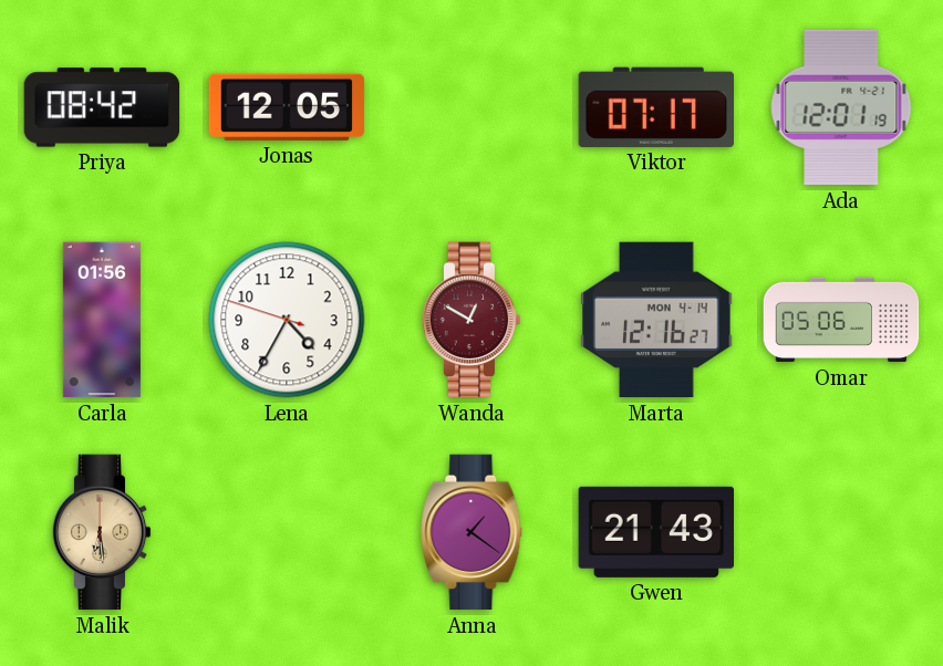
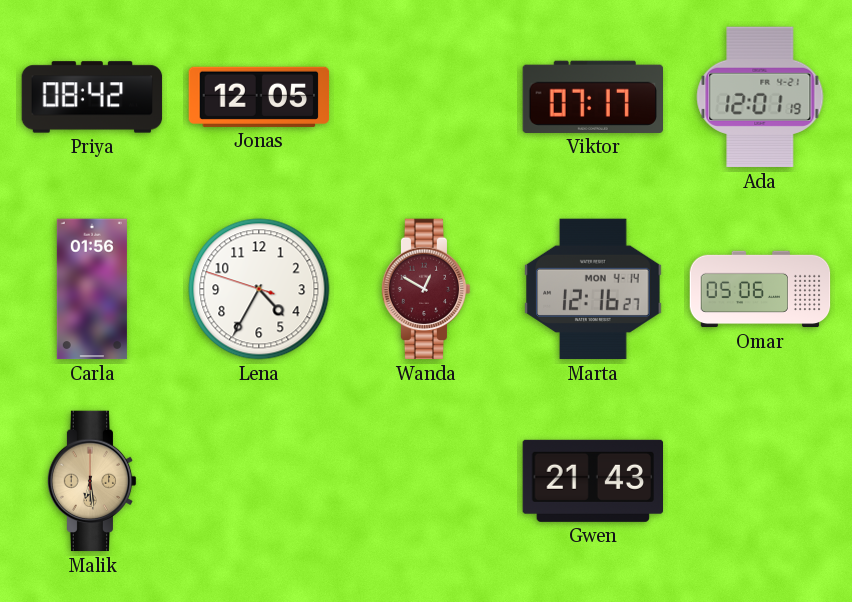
Anna: 1:21 -> none (471, 532)
